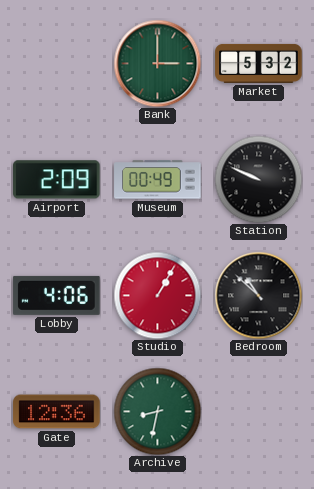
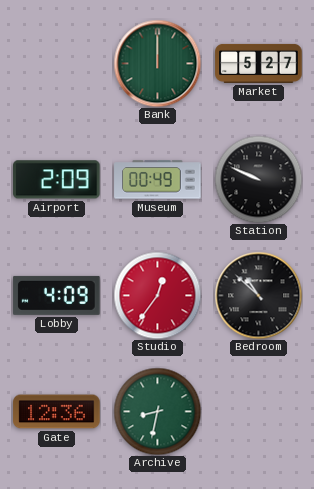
Bank: 3:00 -> 12:00 (157, 63)
Market: 5:32 -> 5:27 (259, 63)
Lobby: 4:06 -> 4:09 (57, 295)
Studio: 1:05 -> 12:36 (157, 295)
